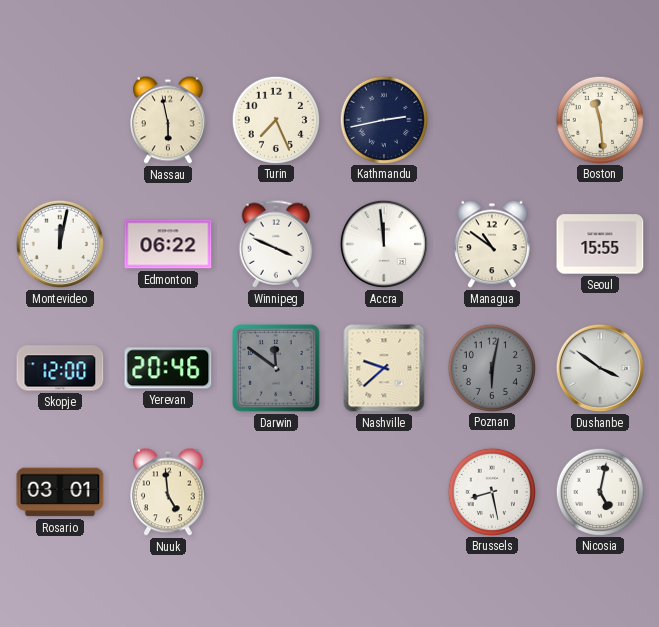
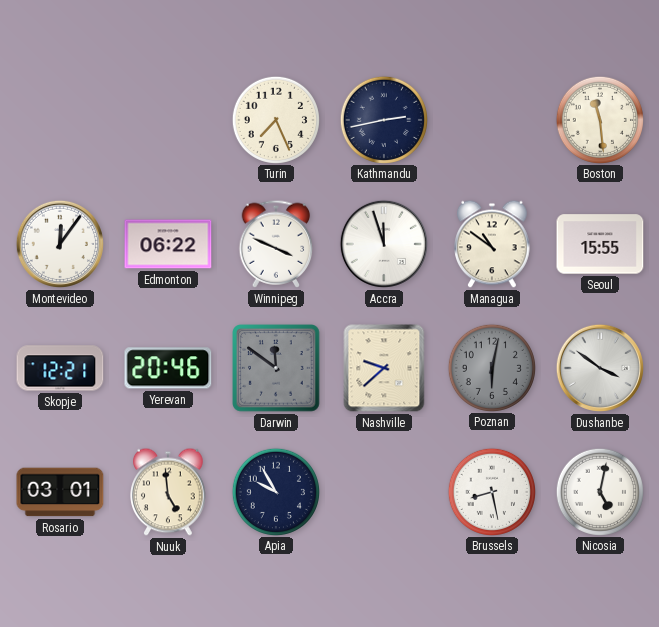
Nassau: 5:58 -> none (168, 120)
Montevideo: 12:02 -> 12:06 (60, 244)
Accra: 11:59 -> 11:57 (384, 244)
Skopje: 12:00 -> 12:21 (60, 368)
Apia: none -> 9:55 (276, 491)
